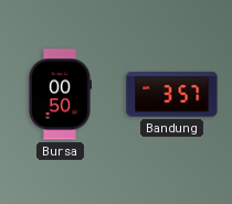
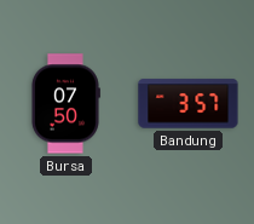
Bursa: 00:50 -> 07:50 (65, 104)
